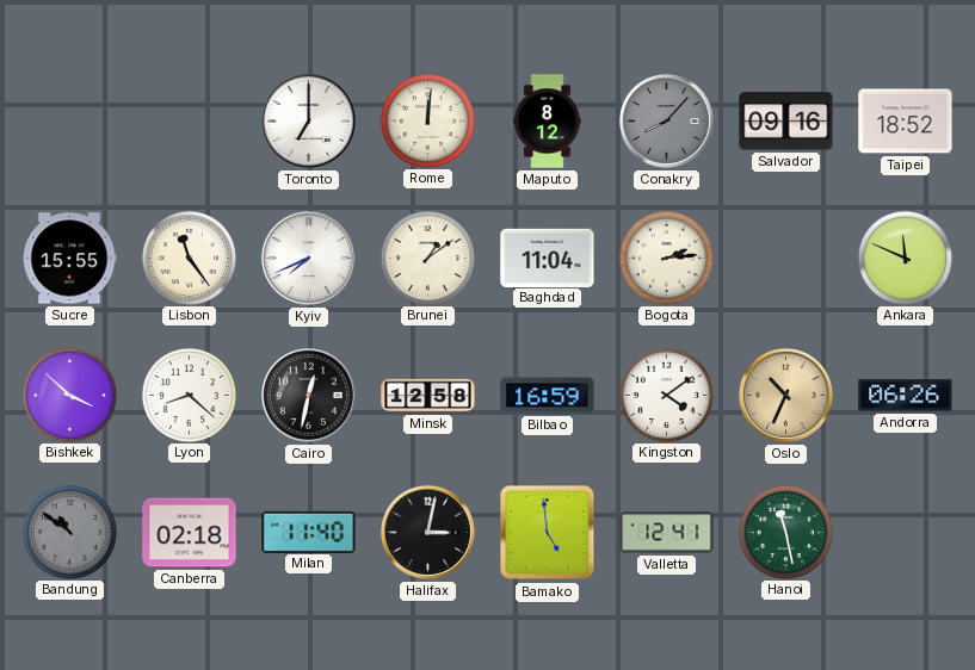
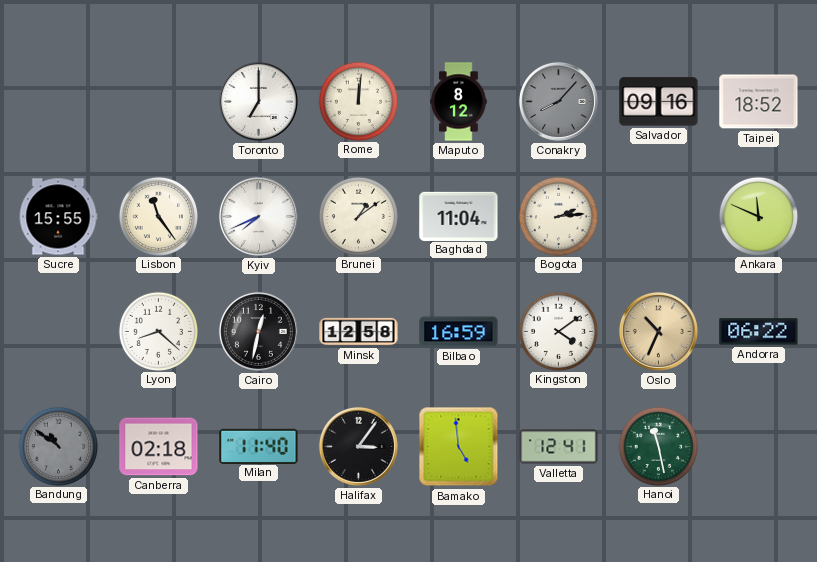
Bishkek: 3:52 -> none (69, 395)
Andorra: 06:26 -> 06:22 (759, 332)
Halifax: 3:02 -> 3:06 (358, 446)
